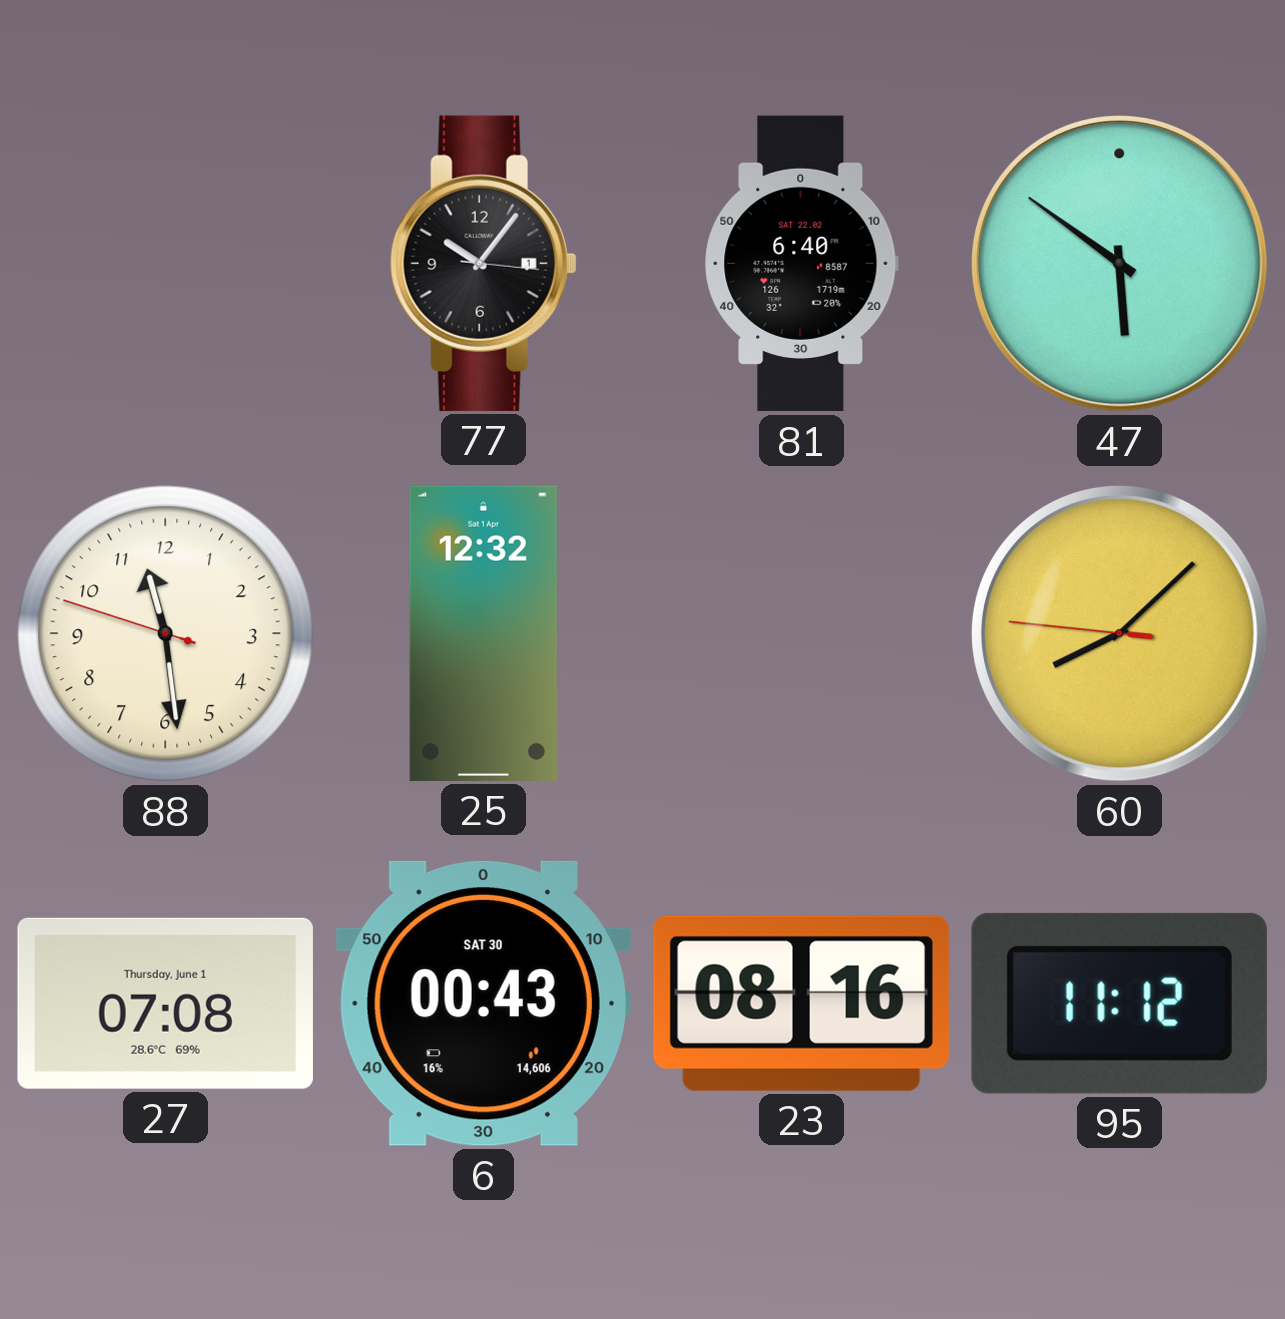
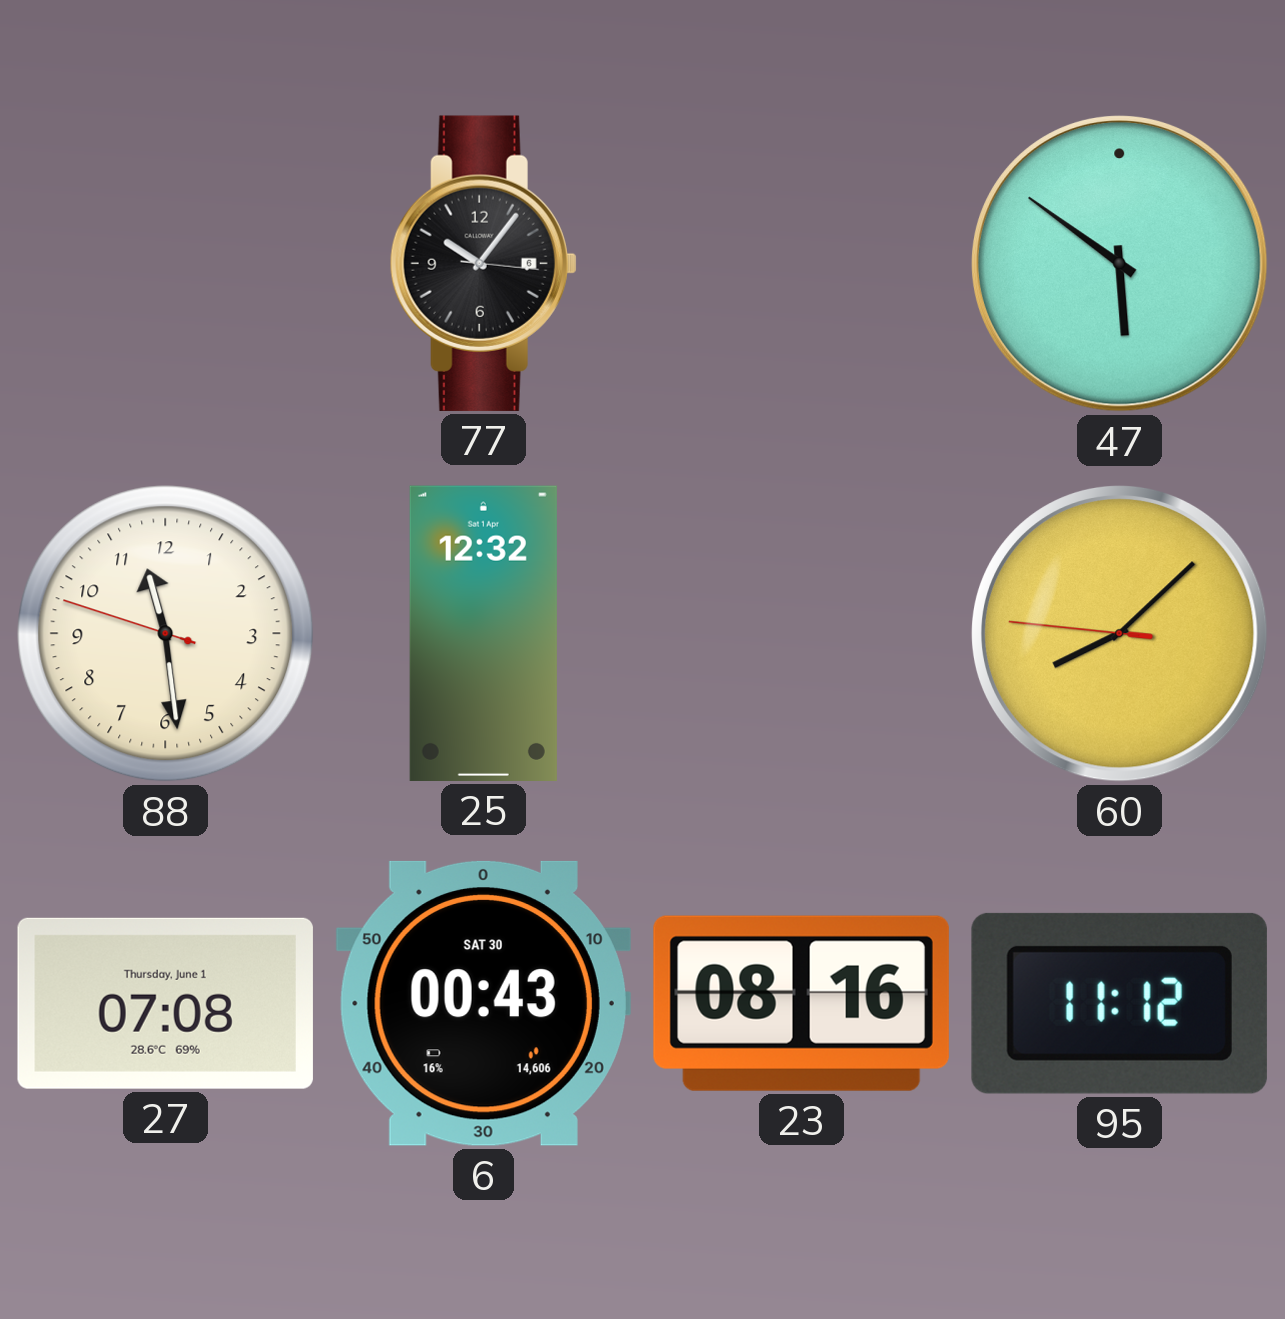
77 date: 1 -> 6 (483, 263)
81: 6:40 -> none (802, 264)
